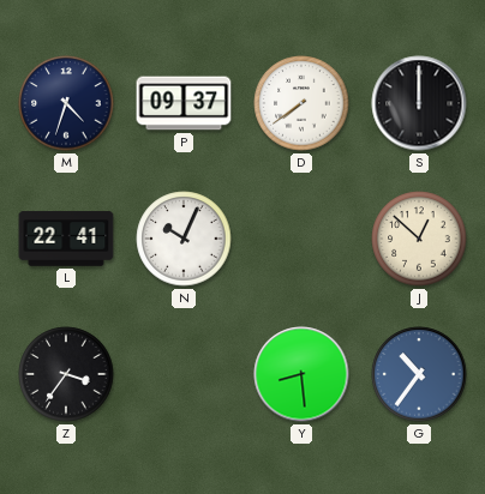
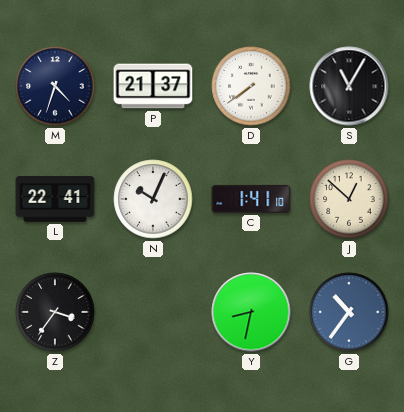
P: 09:37 -> 21:37 (153, 86)
S: 12:00 -> 11:05 (349, 86)
C: none -> 1:41 (251, 199)
Y: 8:29 -> 8:32 (251, 312)
